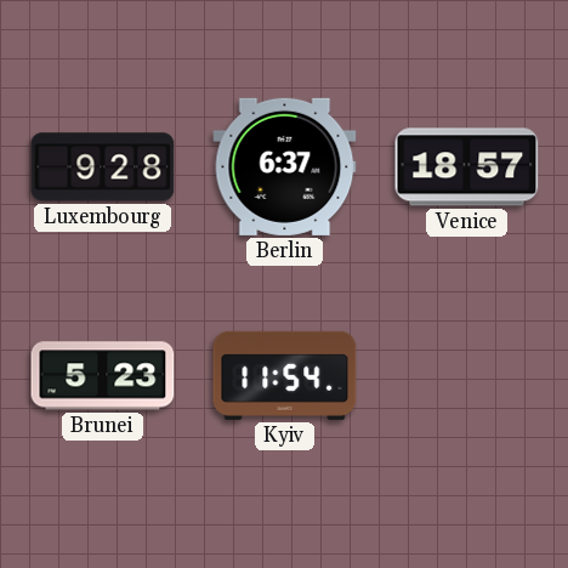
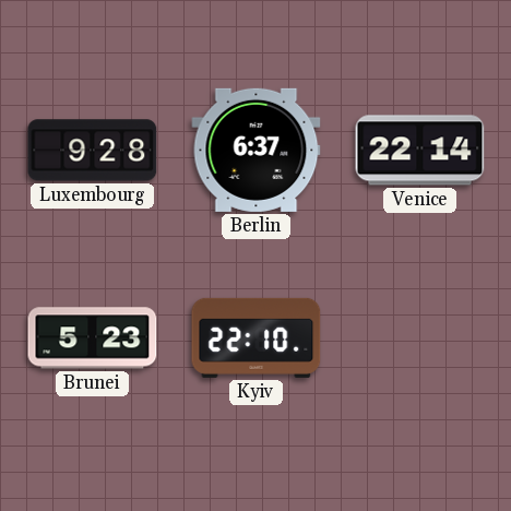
Venice: 18:57 -> 22:14 (420, 151)
Kyiv: 11:54 -> 22:10 (257, 337)
